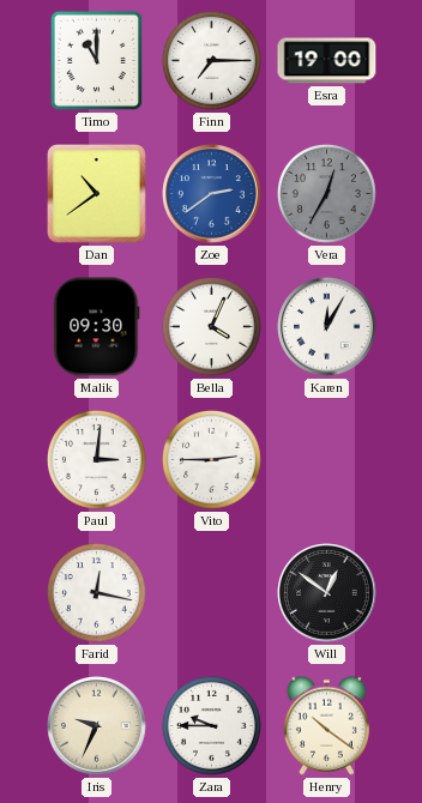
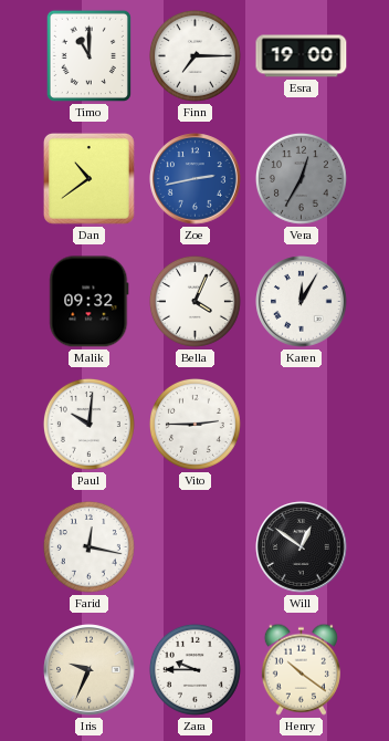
Zoe: 2:39 -> 2:43 (196, 179)
Malik: 09:30 -> 09:32 (90, 302)
Paul: 3:01 -> 10:01 (88, 424)
